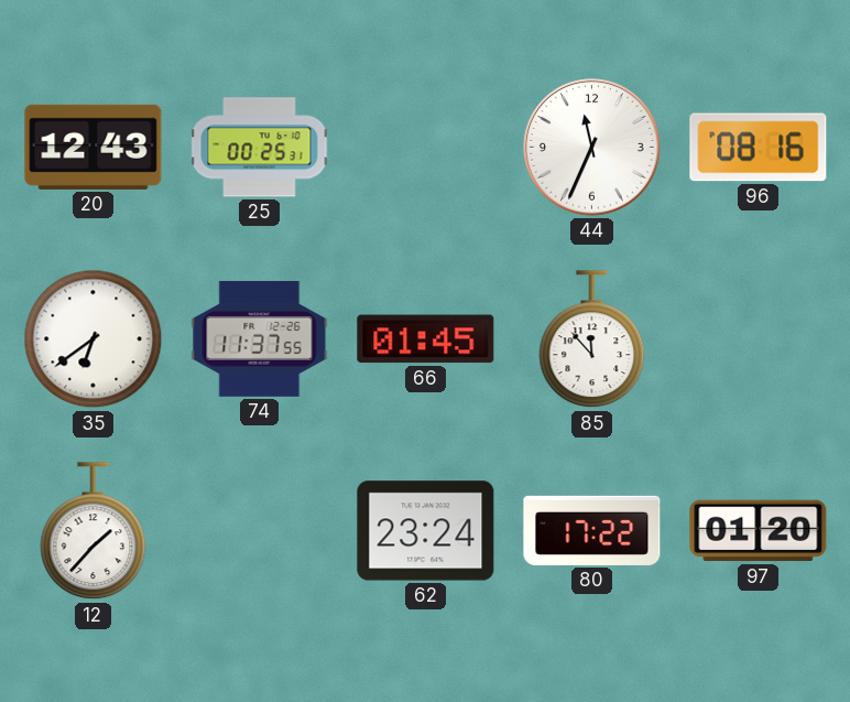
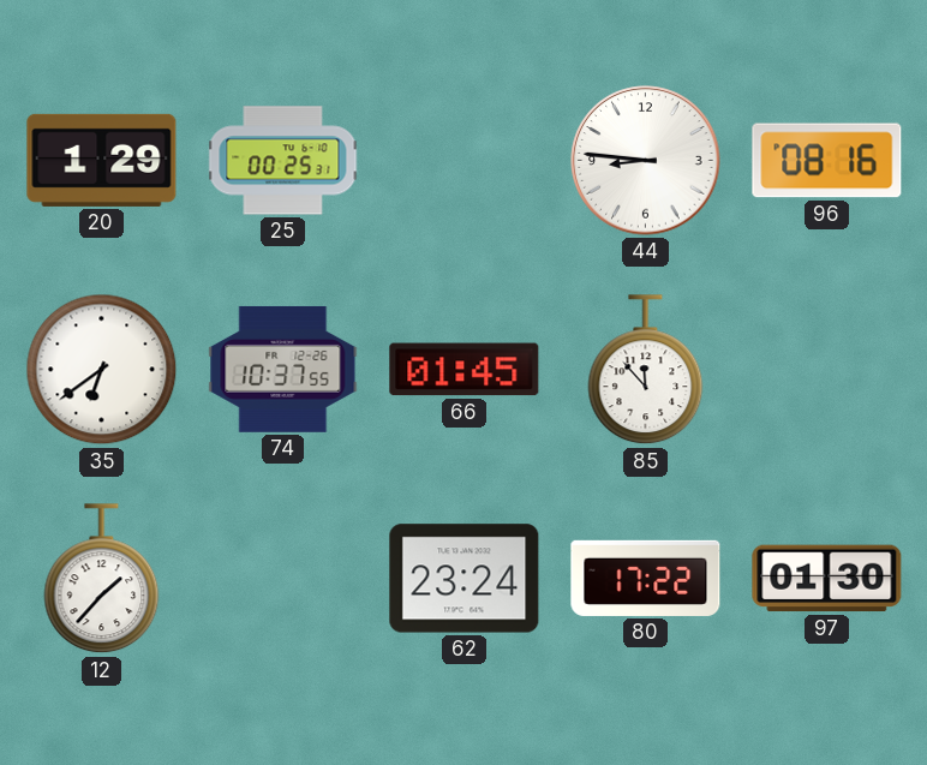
20: 12:43 -> 1:29 (102, 160)
44: 11:34 -> 8:46 (646, 161)
74: 11:37 -> 10:37 (283, 370)
97: 01:20 -> 01:30 (827, 579)
